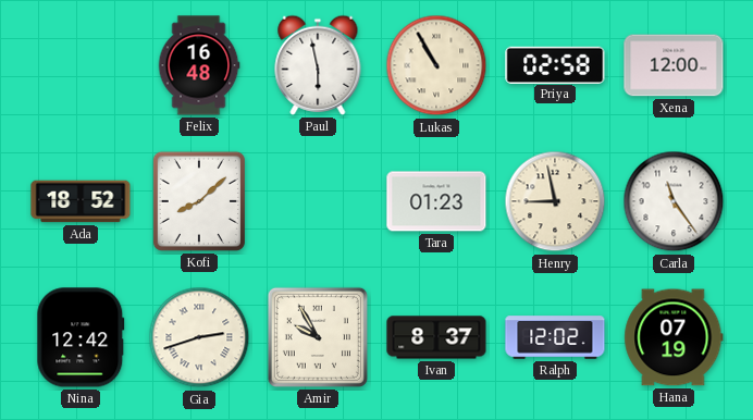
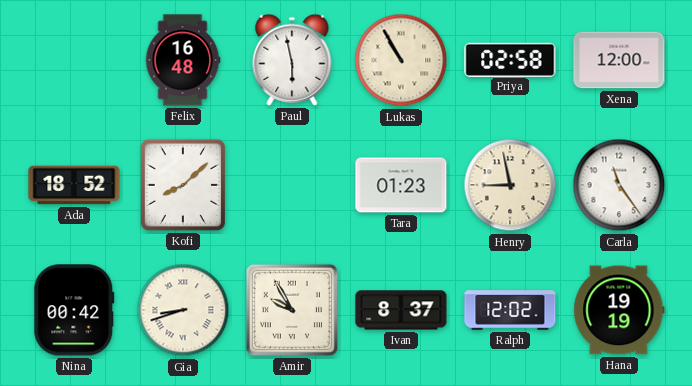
Nina: 12:42 -> 00:42 (74, 310)
Gia: 2:42 -> 8:42 (183, 310)
Hana: 07:19 -> 19:19 (619, 310)
